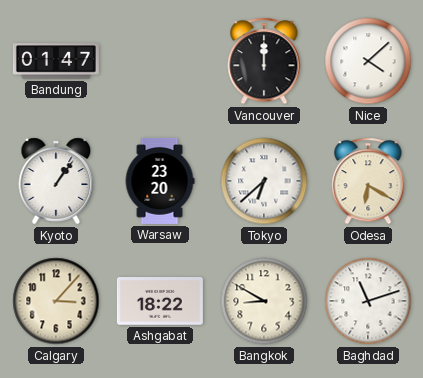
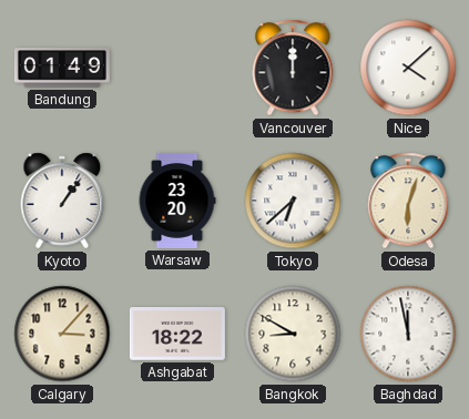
Bandung: 01:47 -> 01:49 (62, 68)
Odesa: 6:20 -> 6:03 (408, 201)
Baghdad: 11:12 -> 11:58 (408, 334)
